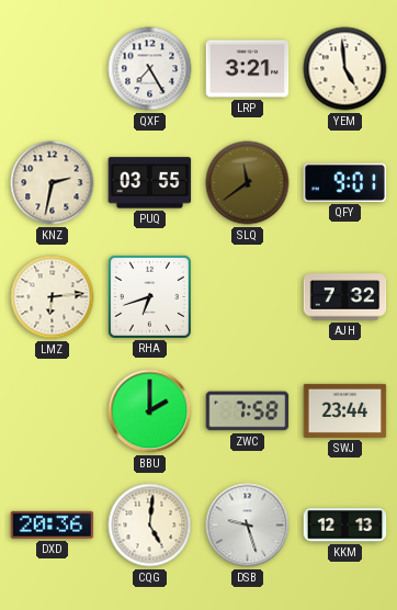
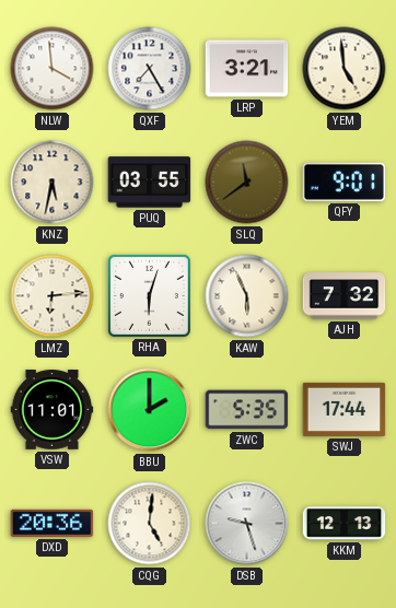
NLW: none -> 3:59 (53, 69)
KNZ: 2:32 -> 5:32 (53, 183)
RHA: 6:42 -> 6:03 (149, 295)
KAW: none -> 5:56 (247, 296)
VSW: none -> 11:01 (53, 410)
ZWC: 7:58 -> 5:35 (247, 410)
SWJ: 23:44 -> 17:44 (345, 409)
